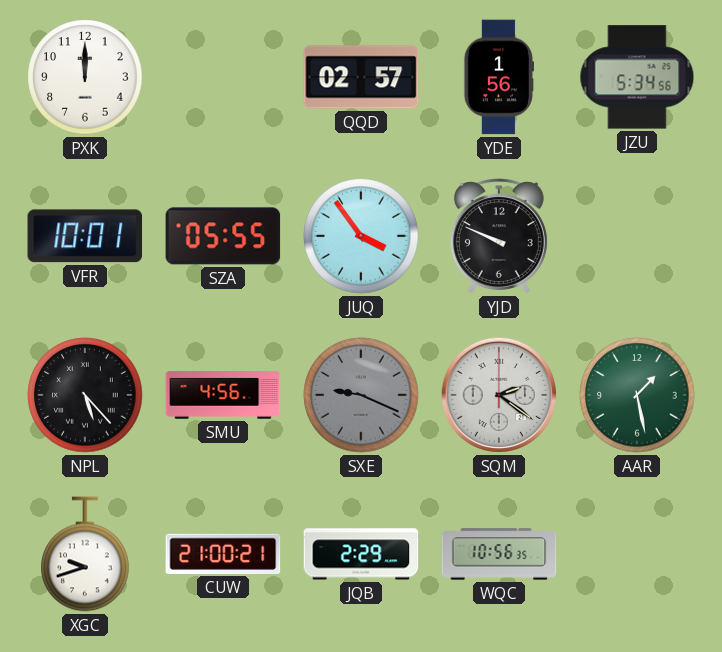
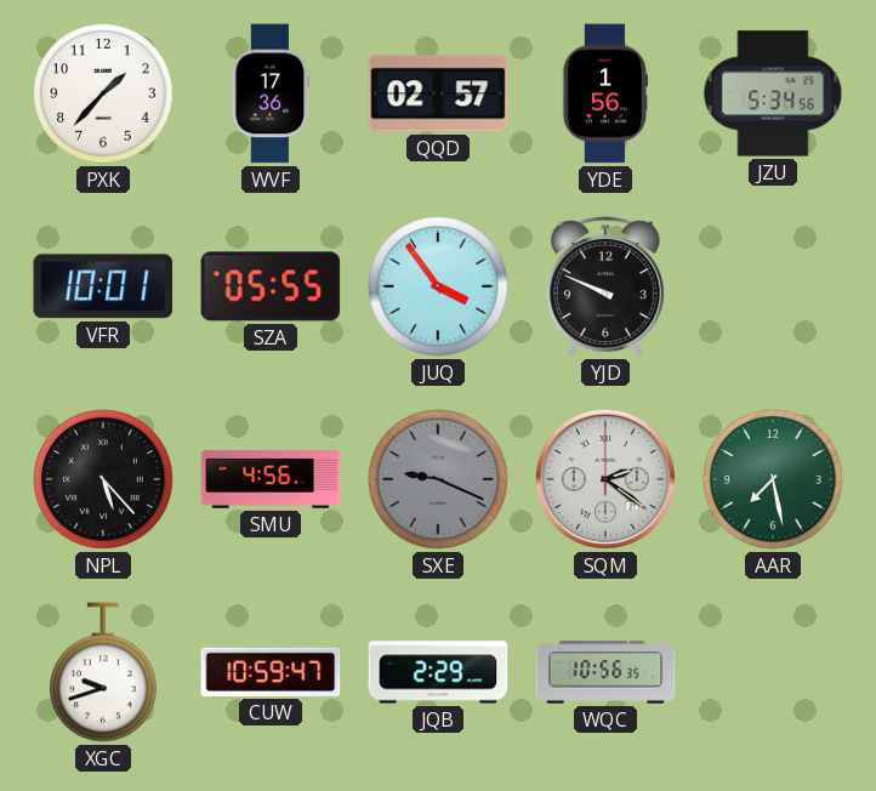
PXK: 12:00 -> 1:37 (103, 93)
WVF: none -> 17:36 (269, 93)
AAR: 1:28 -> 7:28 (773, 479)
CUW: 21:00 -> 10:59 (271, 672)
